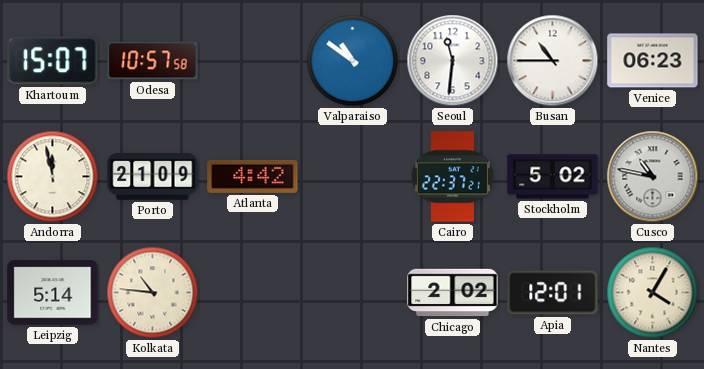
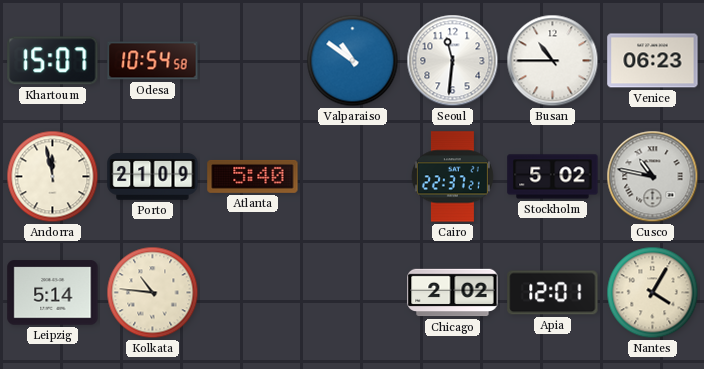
Odesa: 10:57 -> 10:54 (153, 61)
Atlanta: 4:42 -> 5:40 (253, 176)
